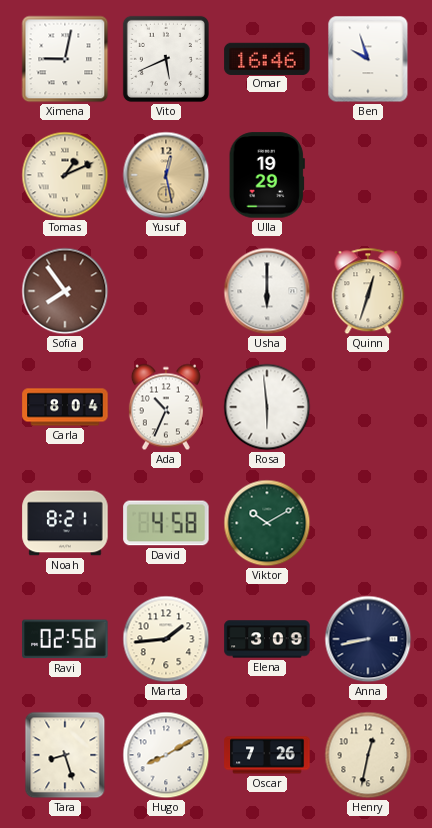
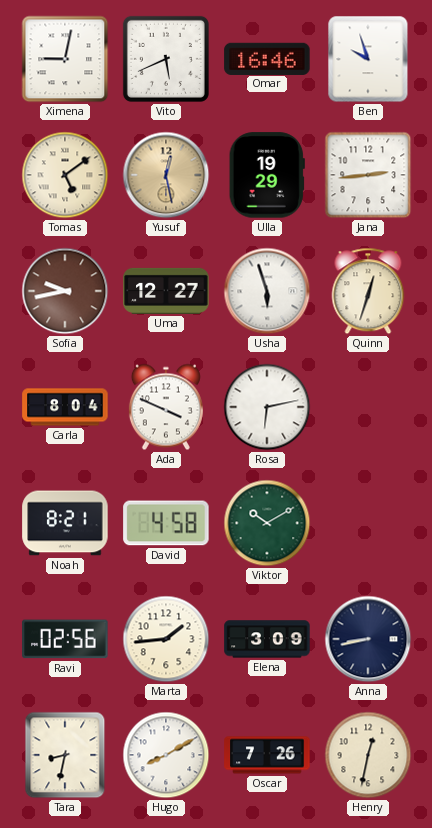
Tomas: 1:11 -> 5:09 (65, 175)
Jana: none -> 2:44 (368, 175)
Sofia: 7:54 -> 9:43 (65, 291)
Uma: none -> 12:27 (166, 291)
Usha: 6:00 -> 5:57 (267, 291)
Ada: 10:34 -> 3:49 (166, 407)
Rosa: 5:59 -> 6:13 (267, 407)
Tara: 8:27 -> 8:32 (65, 755)
